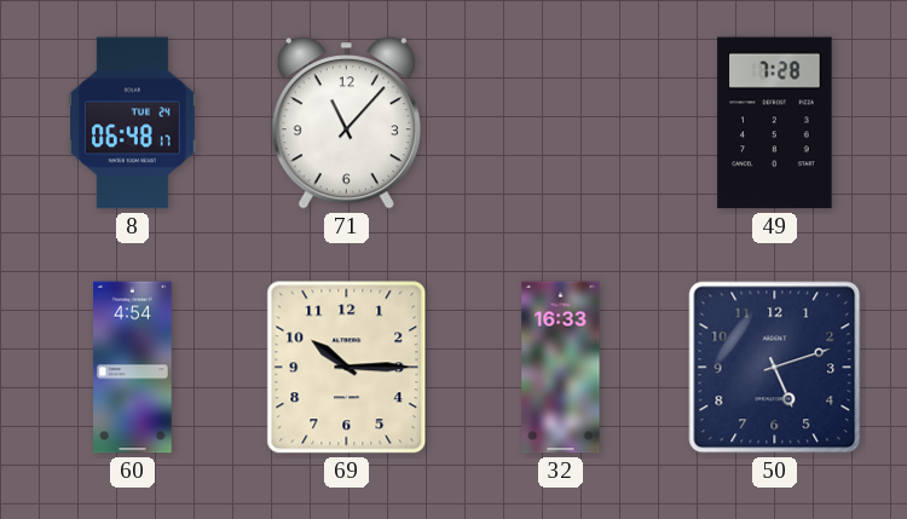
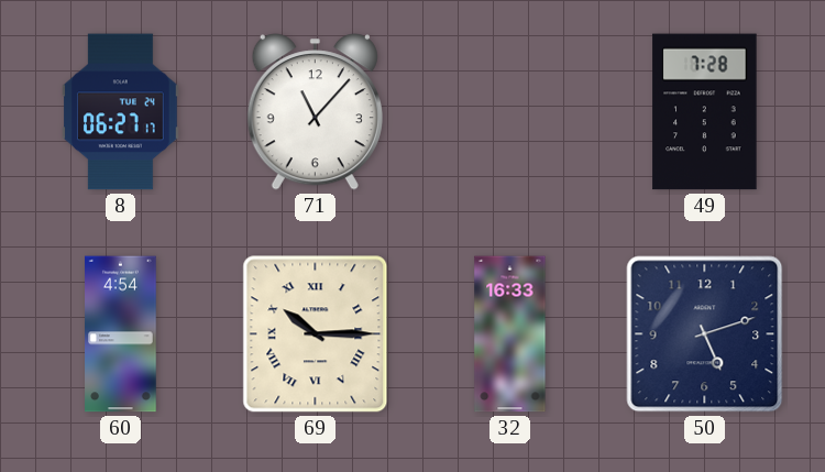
8: 06:48 -> 06:27 (121, 112)
69 numerals: Arabic -> Roman (316, 334)
